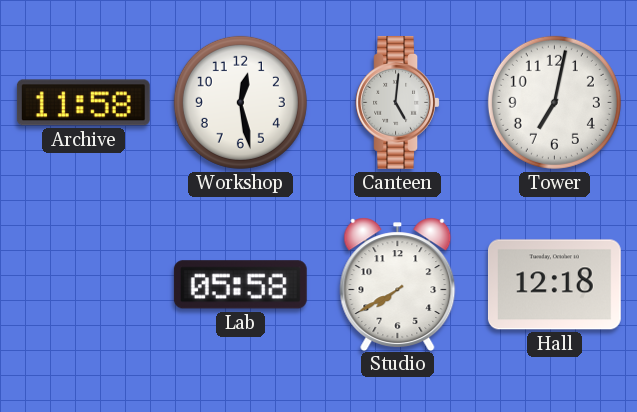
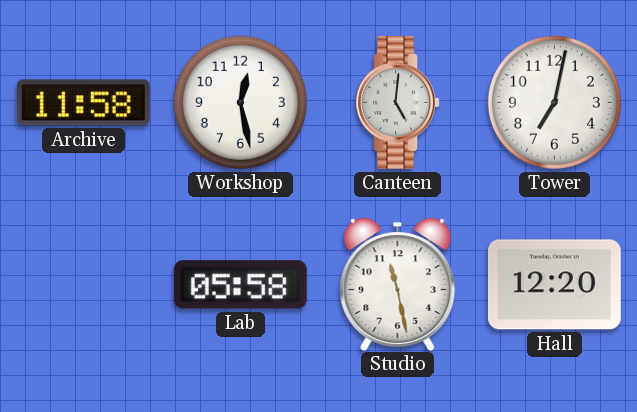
Studio: 7:40 -> 11:28 (398, 284)
Hall: 12:18 -> 12:20 (554, 285)
